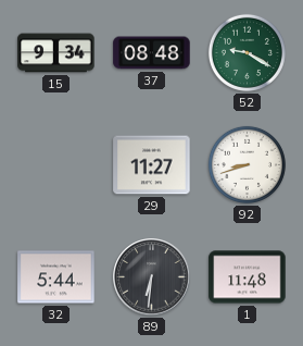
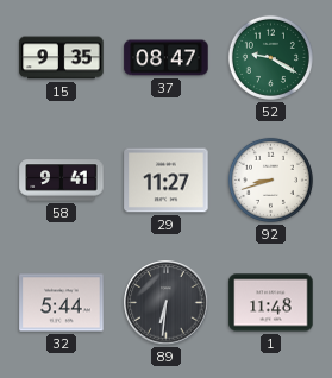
15: 9:34 -> 9:35 (62, 58)
37: 08:48 -> 08:47 (167, 58)
58: none -> 9:41 (62, 181)
